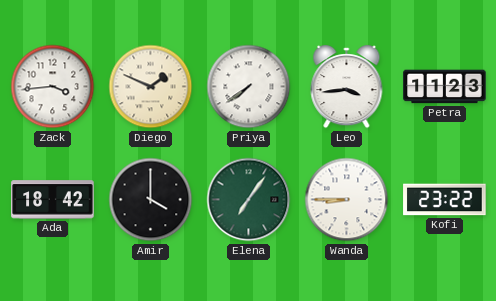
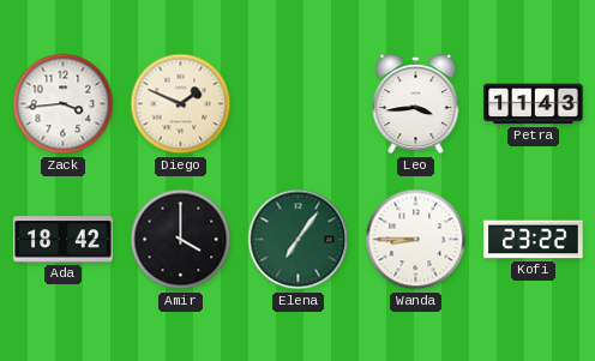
Priya: 7:39 -> none (249, 87)
Petra: 11:23 -> 11:43 (534, 104)
